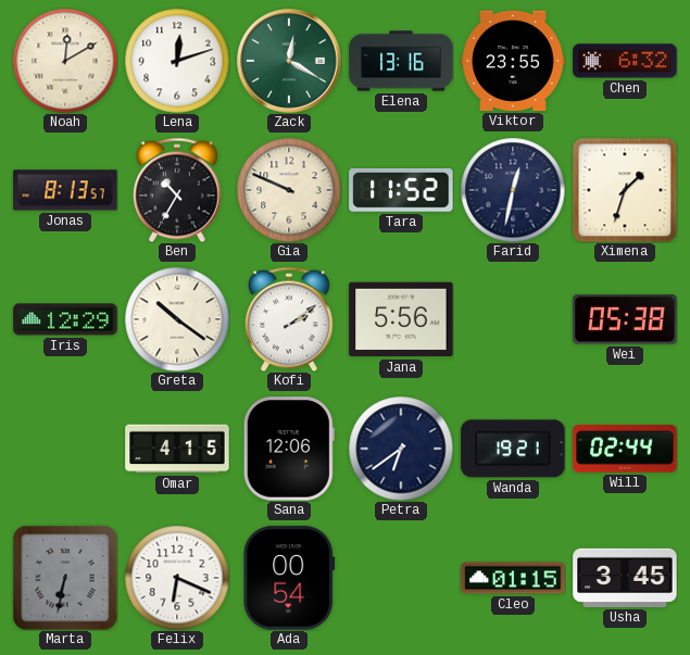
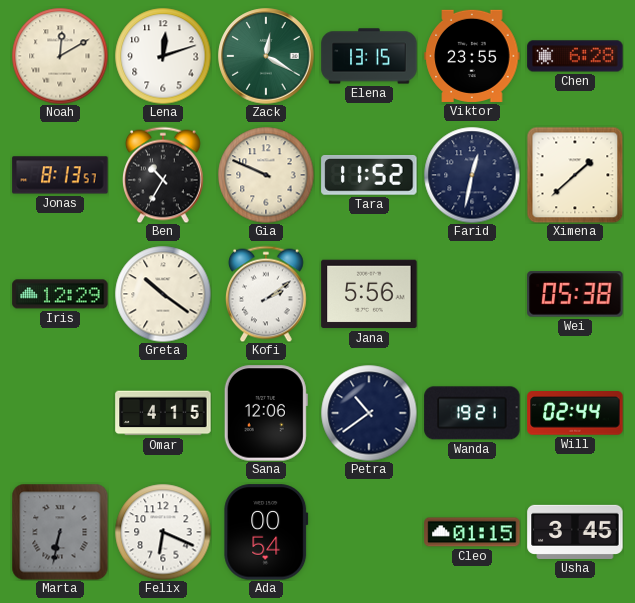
Elena: 13:16 -> 13:15 (369, 56)
Chen: 6:32 -> 6:28 (575, 56)
Ximena: 1:33 -> 1:38 (575, 175)
Petra: 6:39 -> 10:39 (369, 413)
